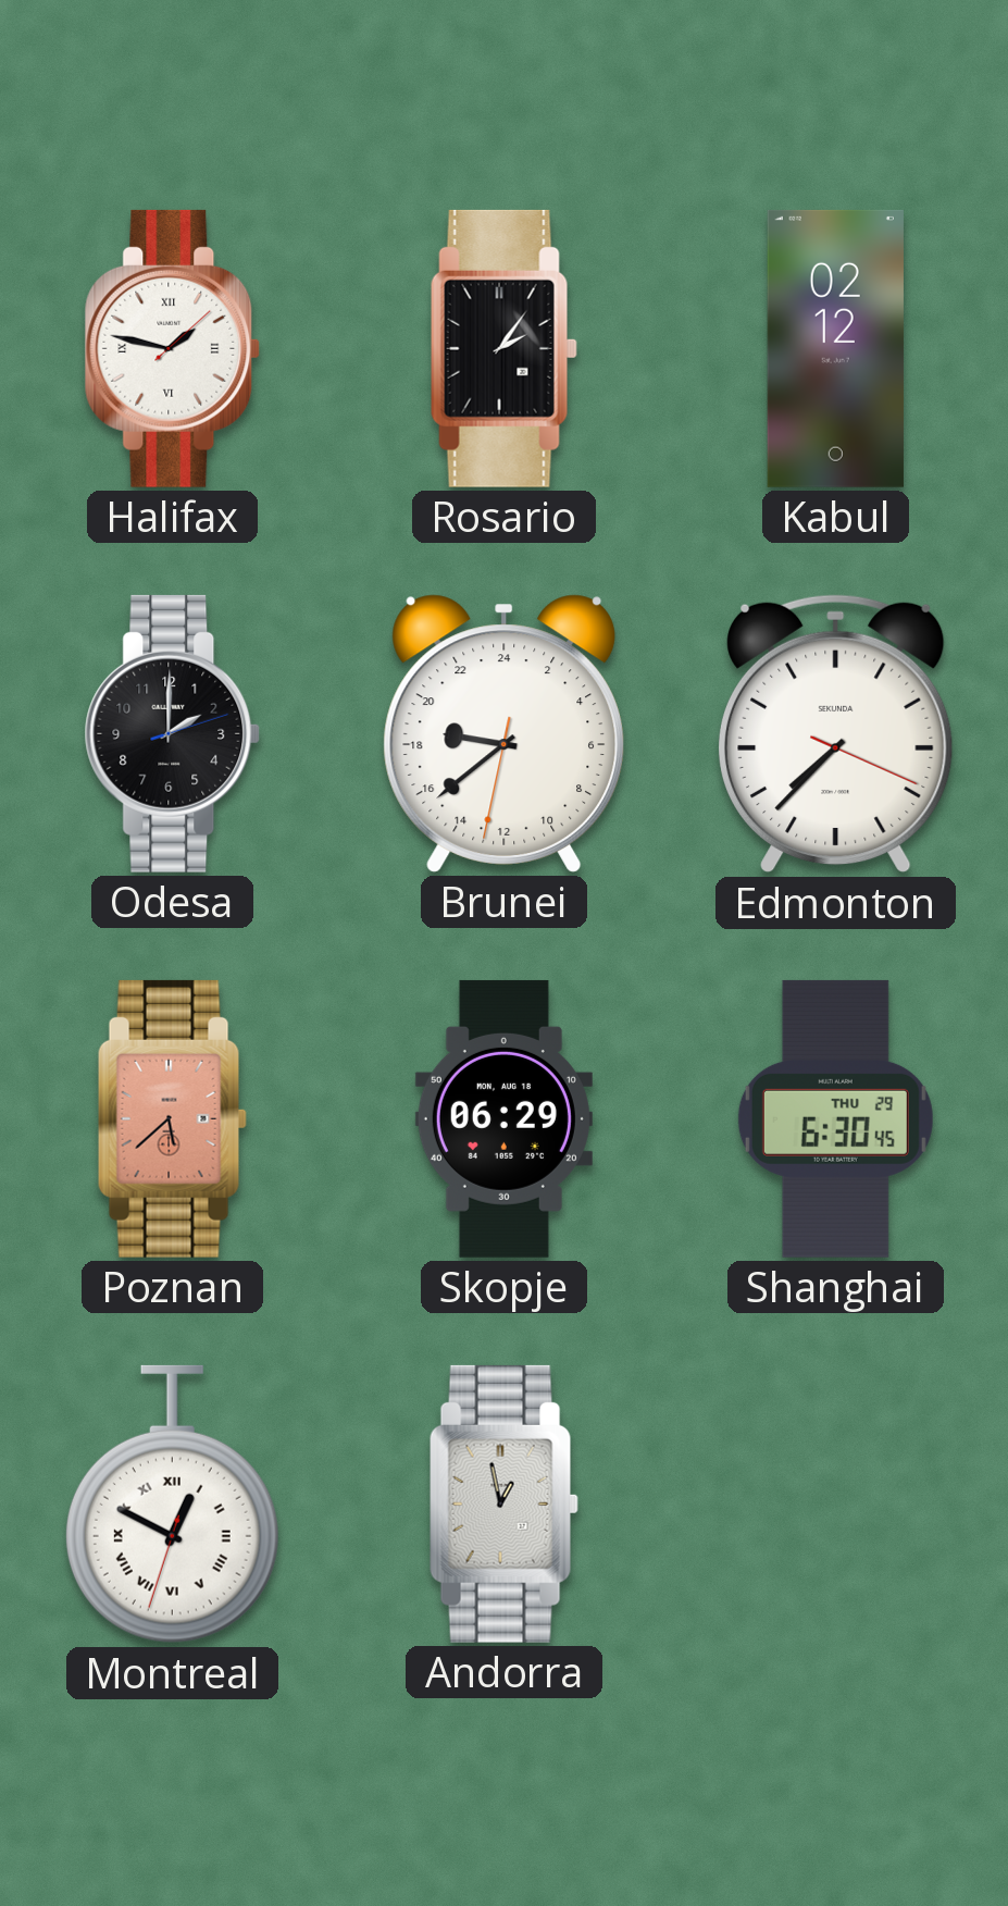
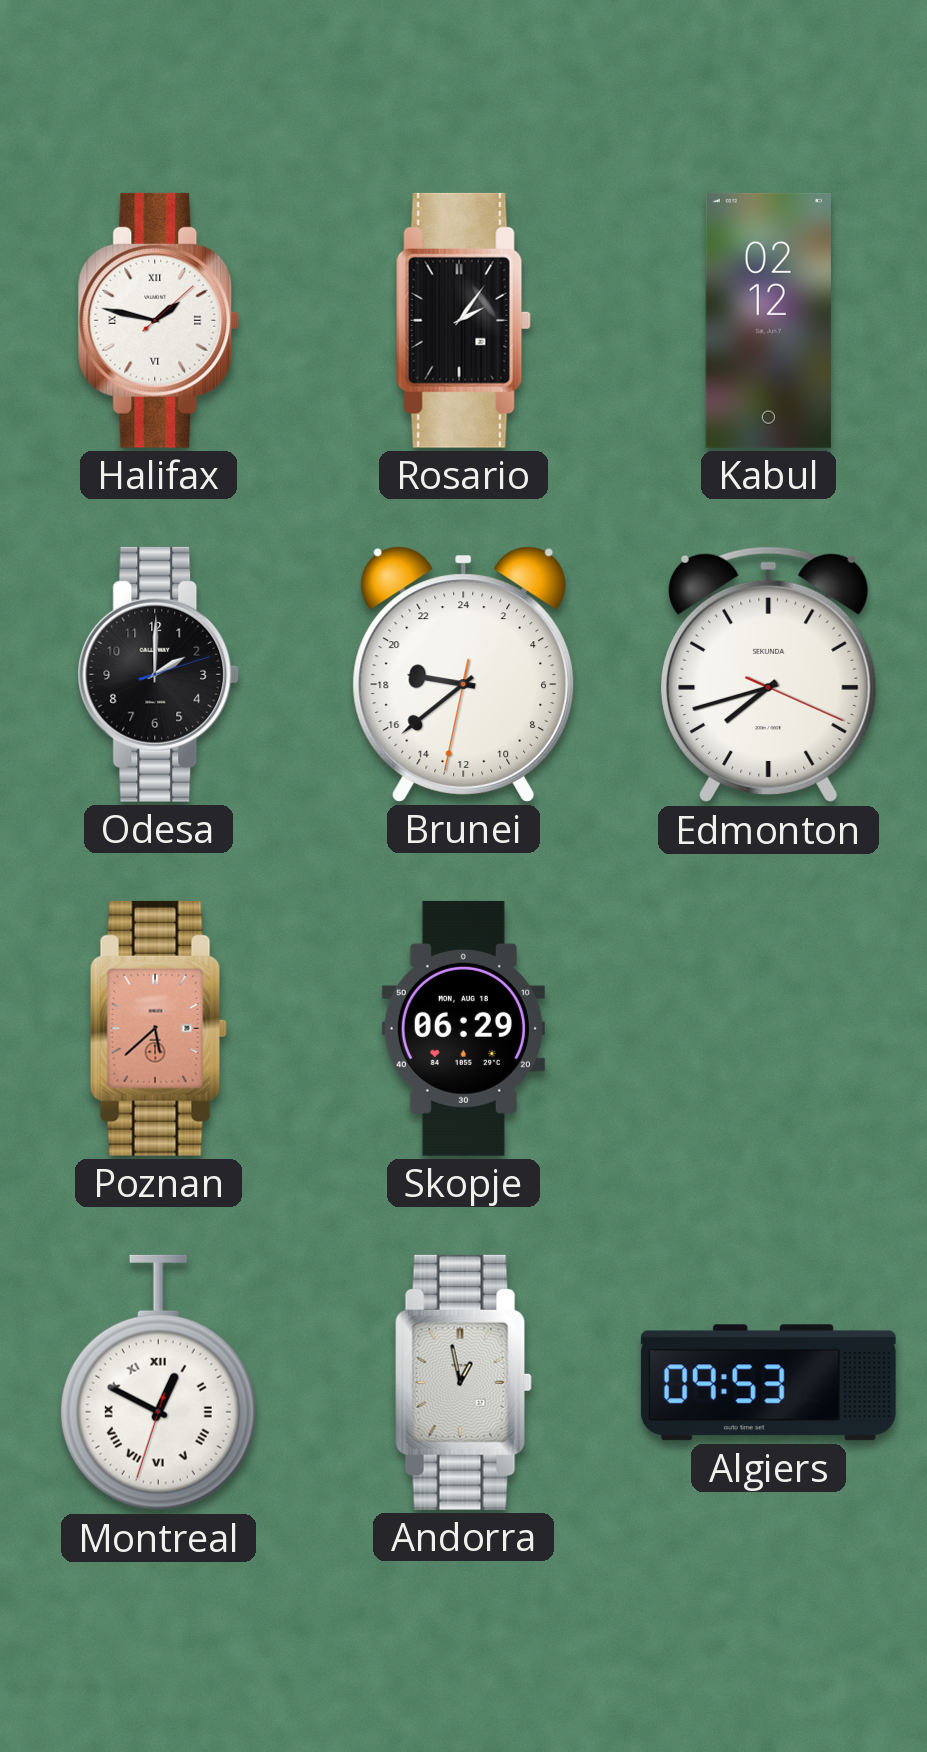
Edmonton: 7:37 -> 7:42 (769, 675)
Shanghai: 6:30 -> none (835, 1118)
Algiers: none -> 09:53 (768, 1383)
